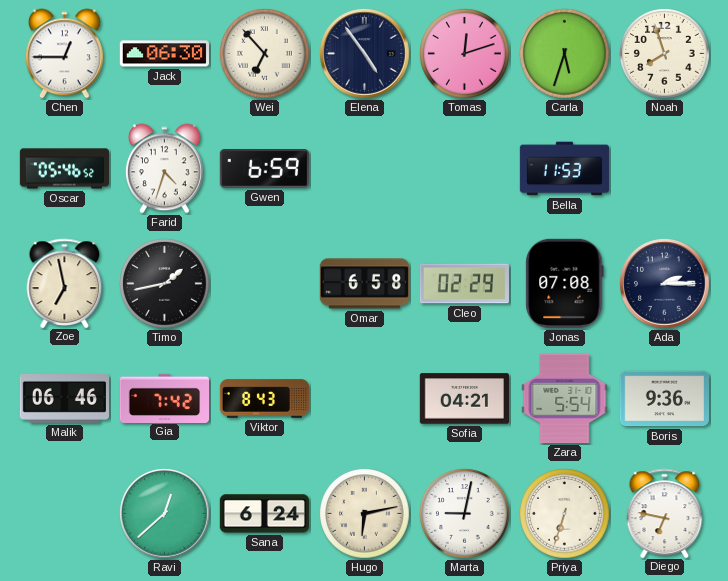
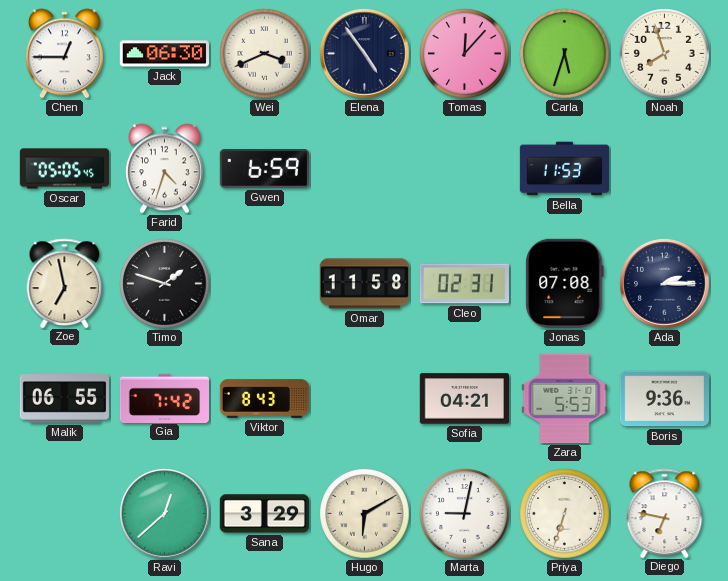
Wei: 6:53 -> 3:41 (265, 54)
Tomas: 12:12 -> 12:07 (465, 54)
Oscar: 05:46 -> 05:05 (65, 169)
Timo: 1:43 -> 1:48 (165, 284)
Omar: 6:58 -> 11:58 (364, 284)
Cleo: 02:29 -> 02:31 (464, 284)
Malik: 06:46 -> 06:55 (64, 399)
Zara: 5:54 -> 5:53 (565, 398)
Sana: 6:24 -> 3:29 (264, 514)
Hugo: 6:13 -> 6:10 (365, 514)
